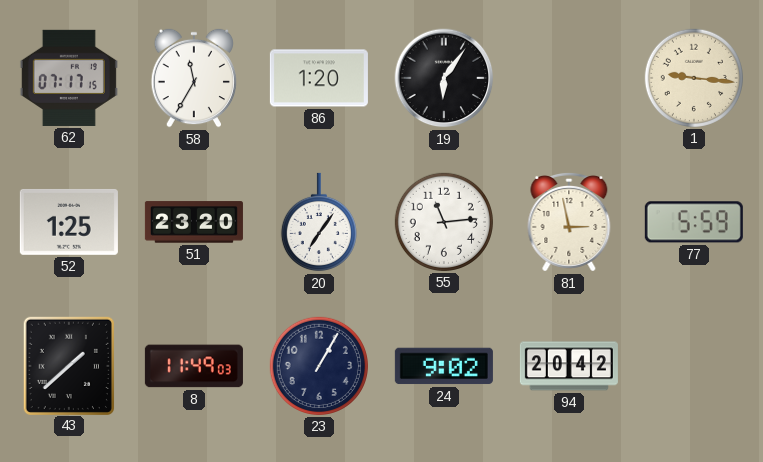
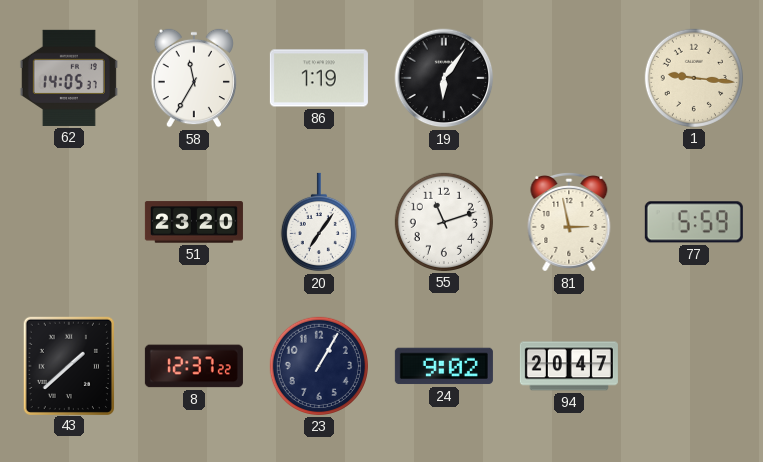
62: 07:17 -> 14:05 (69, 78)
86: 1:20 -> 1:19 (319, 78)
52: 1:25 -> none (69, 222)
55: 11:14 -> 11:12 (444, 222)
8: 11:49 -> 12:37 (194, 366)
94: 20:42 -> 20:47 (569, 366)
